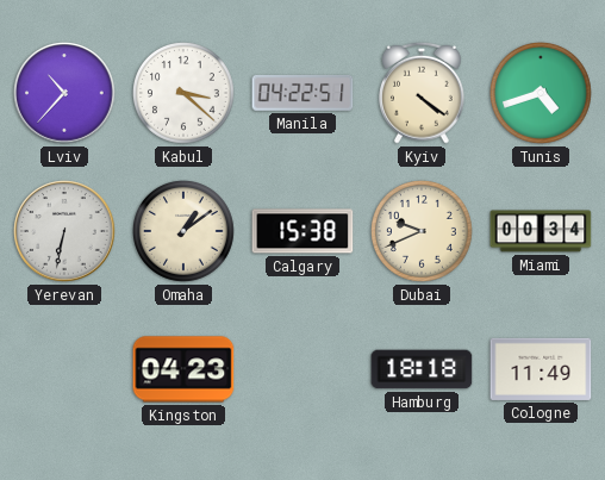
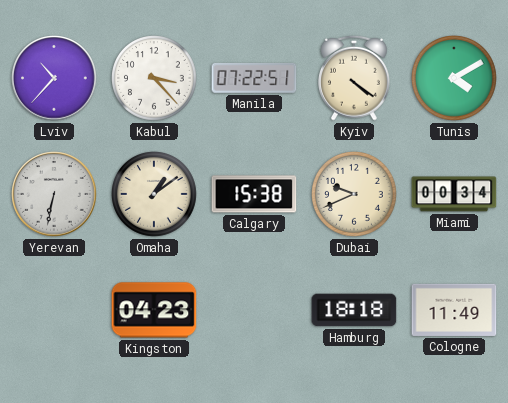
Kabul: 3:22 -> 3:23 (155, 79)
Manila: 04:22 -> 07:22 (254, 78)
Tunis: 4:42 -> 4:10 (455, 79)
